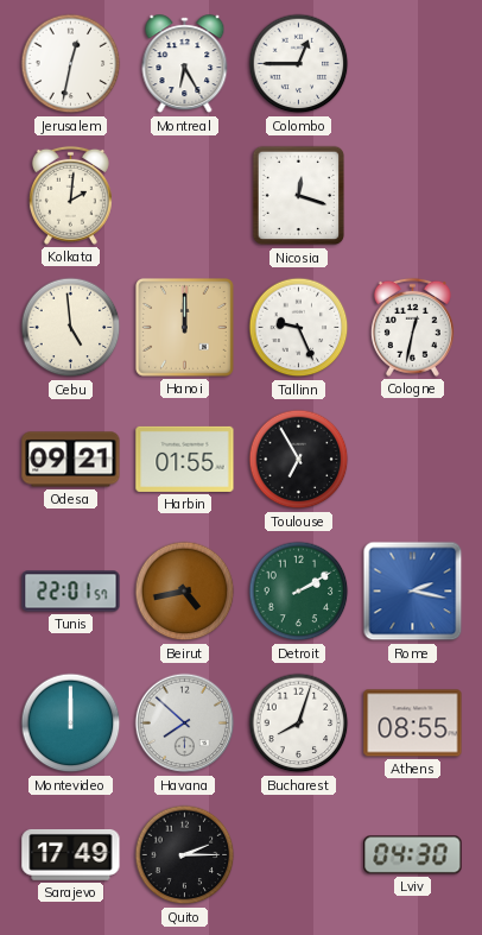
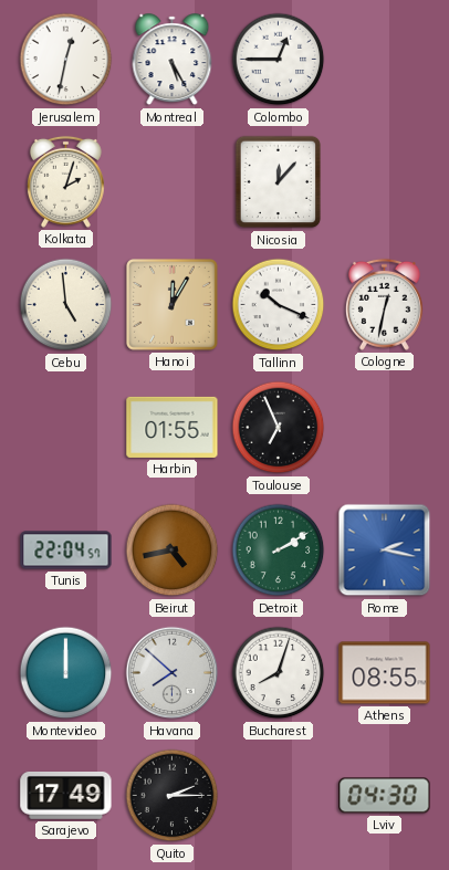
Montreal: 6:25 -> 5:25 (173, 60)
Kolkata: 2:01 -> 2:03 (65, 181)
Nicosia: 12:18 -> 12:07 (279, 182)
Hanoi: 12:00 -> 12:05 (173, 305)
Tallinn: 9:26 -> 10:19 (279, 305)
Odesa: 09:21 -> none (71, 460)
Toulouse: 6:55 -> 6:56 (279, 428)
Tunis: 22:01 -> 22:04 (66, 551)
